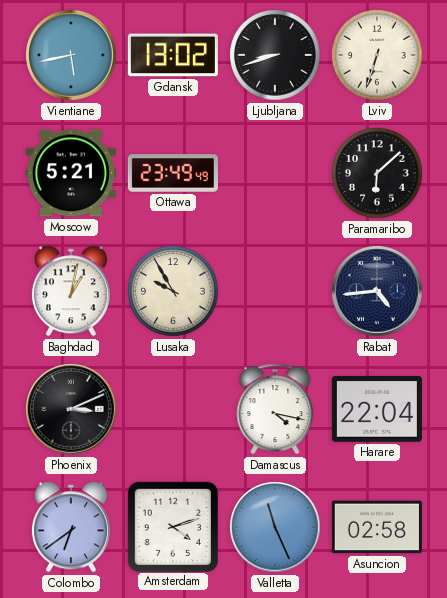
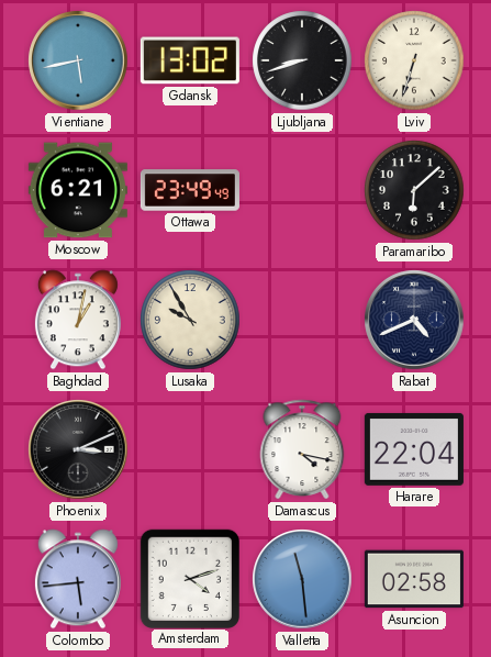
Moscow: 5:21 -> 6:21 (78, 190)
Rabat: 4:44 -> 4:41 (414, 320)
Colombo: 6:39 -> 5:44 (78, 579)
Valletta: 11:26 -> 11:29 (302, 579)
